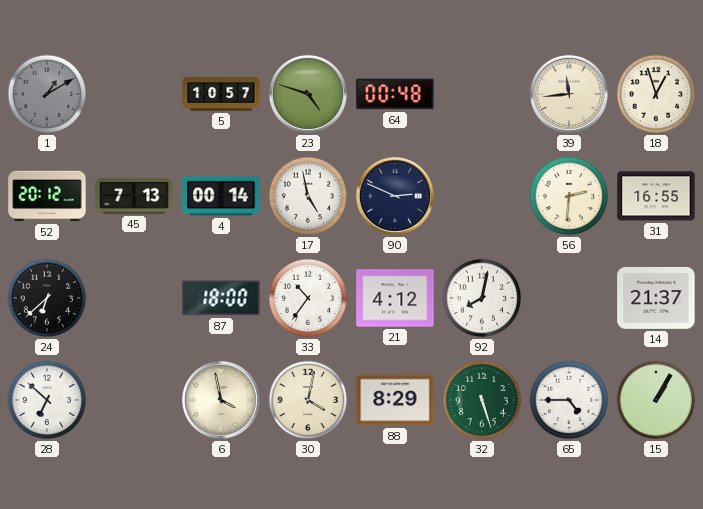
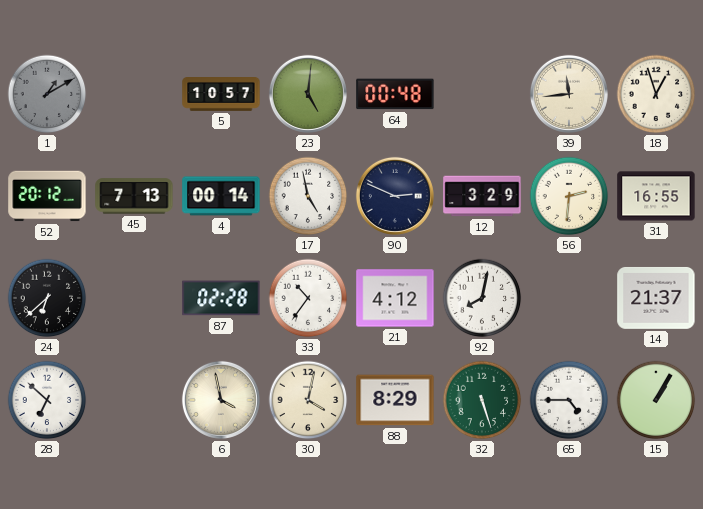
23: 4:48 -> 5:01 (308, 94)
12: none -> 3:29 (482, 196)
87: 18:00 -> 02:28 (221, 298)
